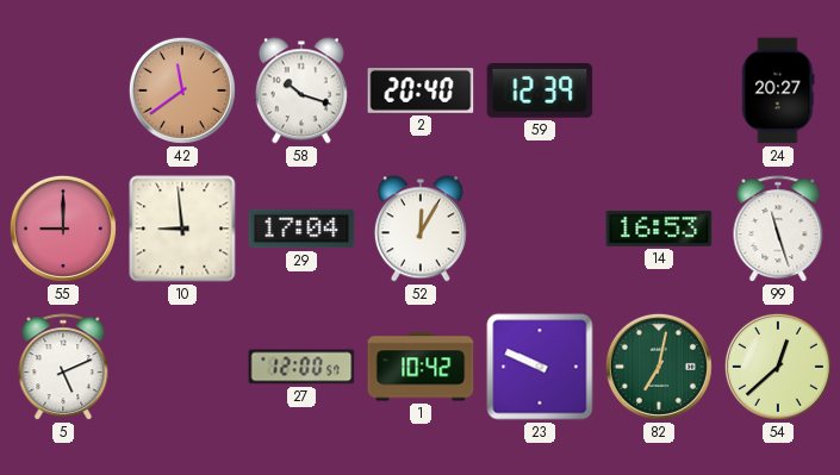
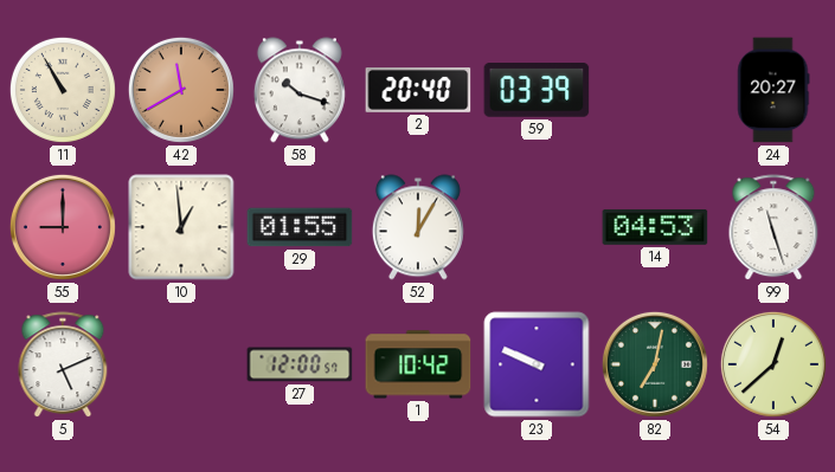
11: none -> 10:55 (63, 90)
42: 11:39 -> 11:40 (181, 90)
59: 12:39 -> 03:39 (537, 91)
10: 8:59 -> 12:59 (181, 227)
29: 17:04 -> 01:55 (300, 227)
14: 16:53 -> 04:53 (655, 227)
